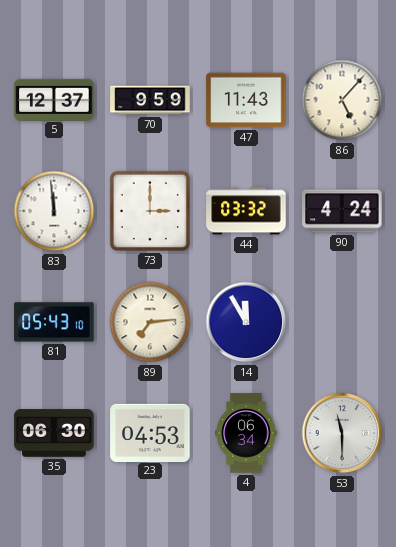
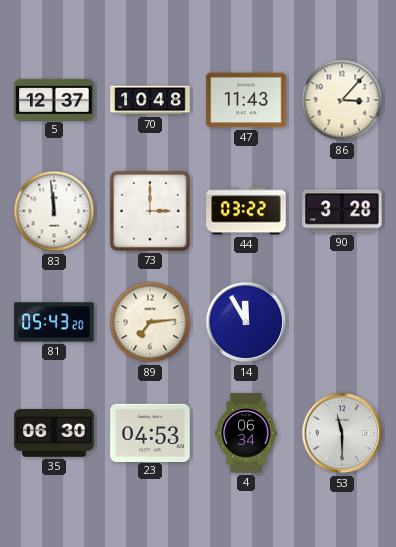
70: 9:59 -> 10:48 (150, 100)
86: 5:07 -> 3:07 (342, 100)
44: 03:32 -> 03:22 (246, 211)
90: 4:24 -> 3:28 (342, 211)
81: 05:43:10 -> 05:43:20 (54, 322)
